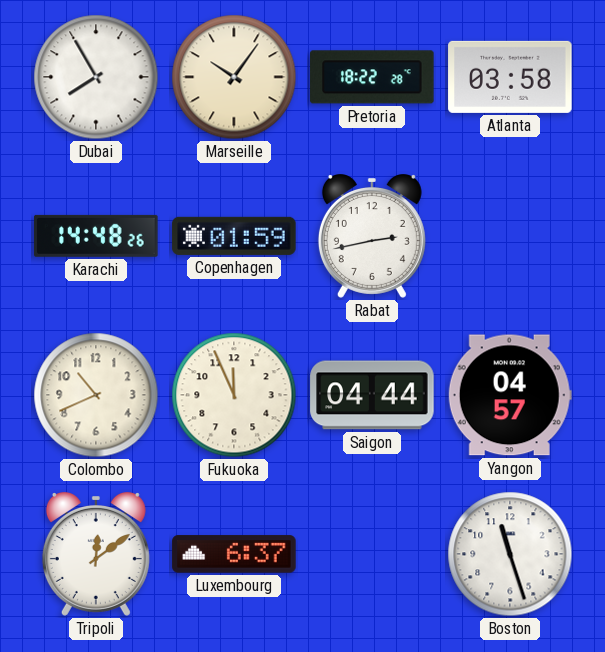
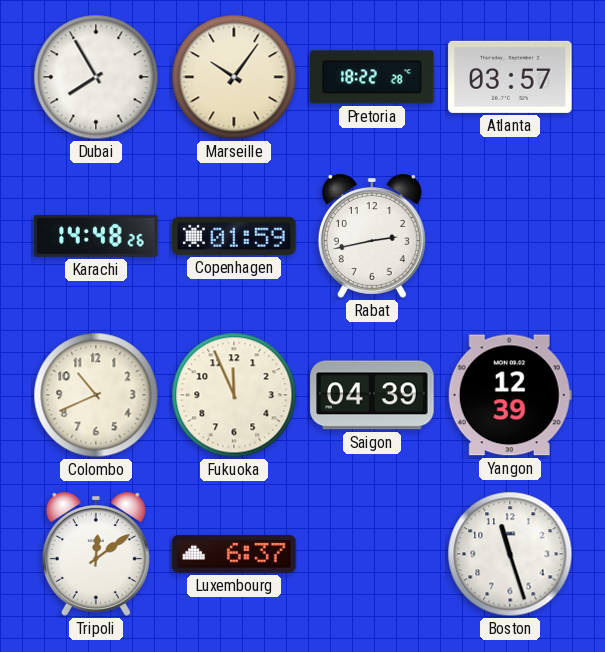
Atlanta: 03:58 -> 03:57 (510, 77)
Saigon: 04:44 -> 04:39 (372, 395)
Yangon: 04:57 -> 12:39 (510, 395)
